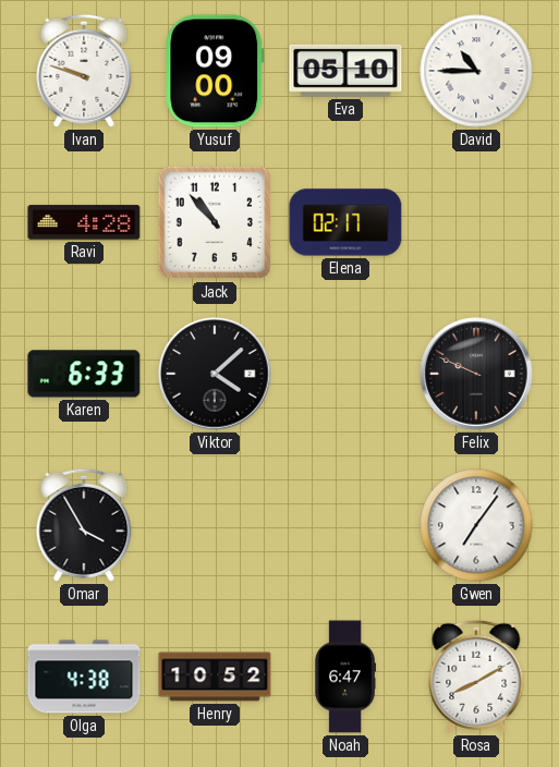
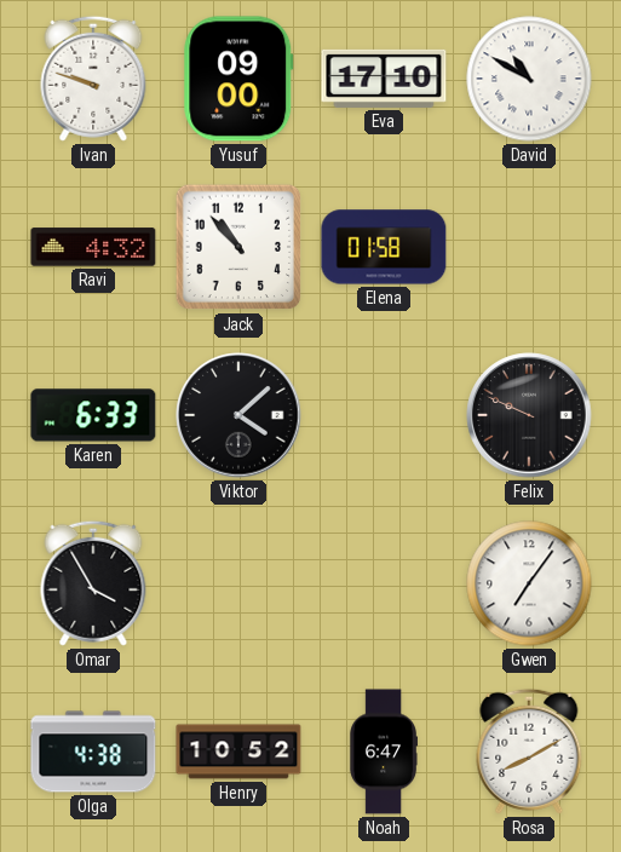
Eva: 05:10 -> 17:10 (384, 79)
David: 10:45 -> 10:50 (529, 79)
Ravi: 4:28 -> 4:32 (93, 247)
Elena: 02:17 -> 01:58 (384, 247)
